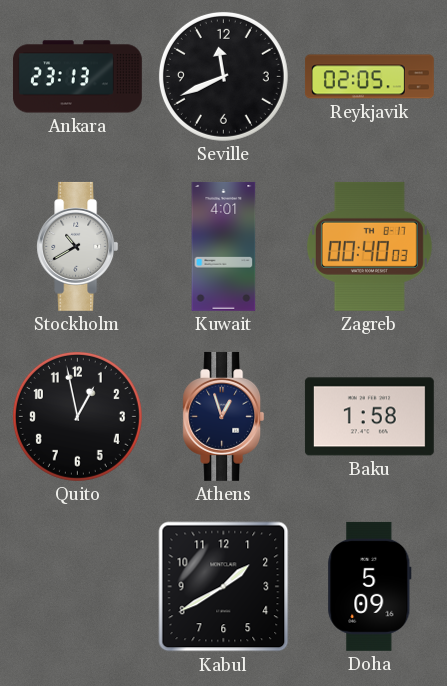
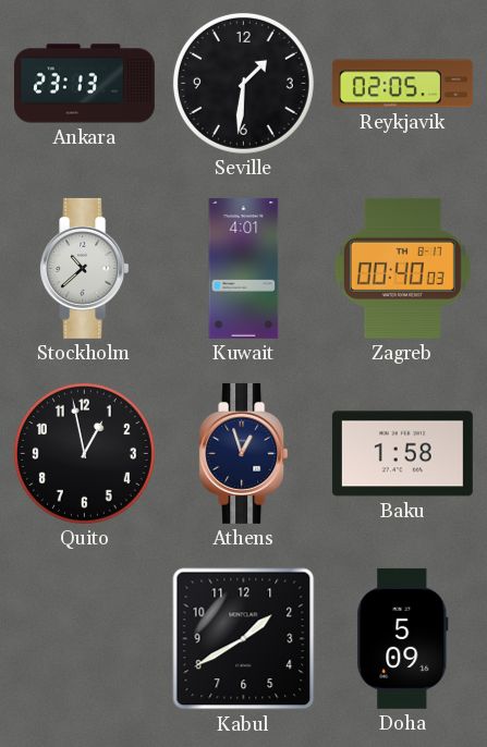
Seville: 11:41 -> 1:31 (243, 83)
Stockholm: 10:40 -> 10:38 (85, 268)
